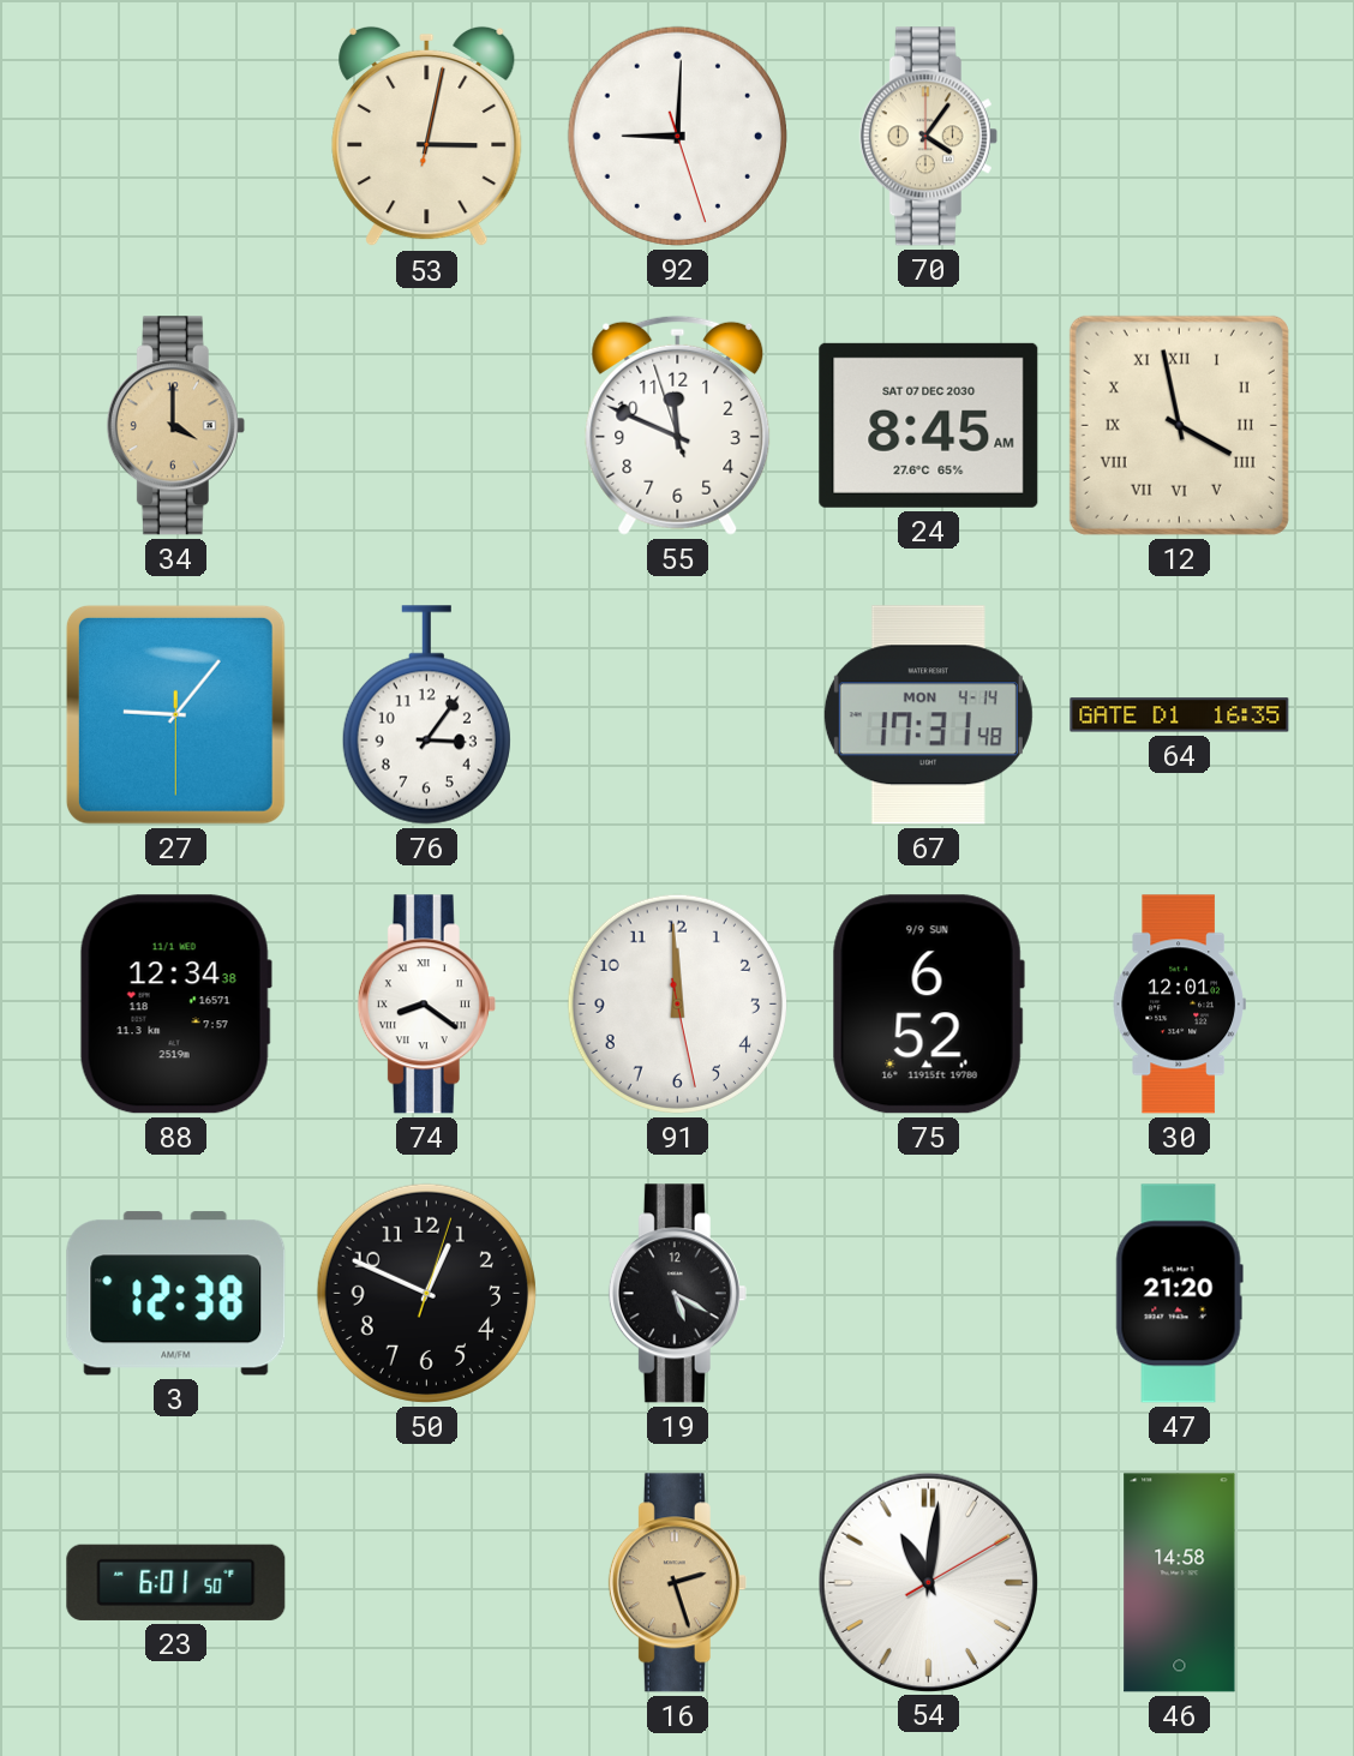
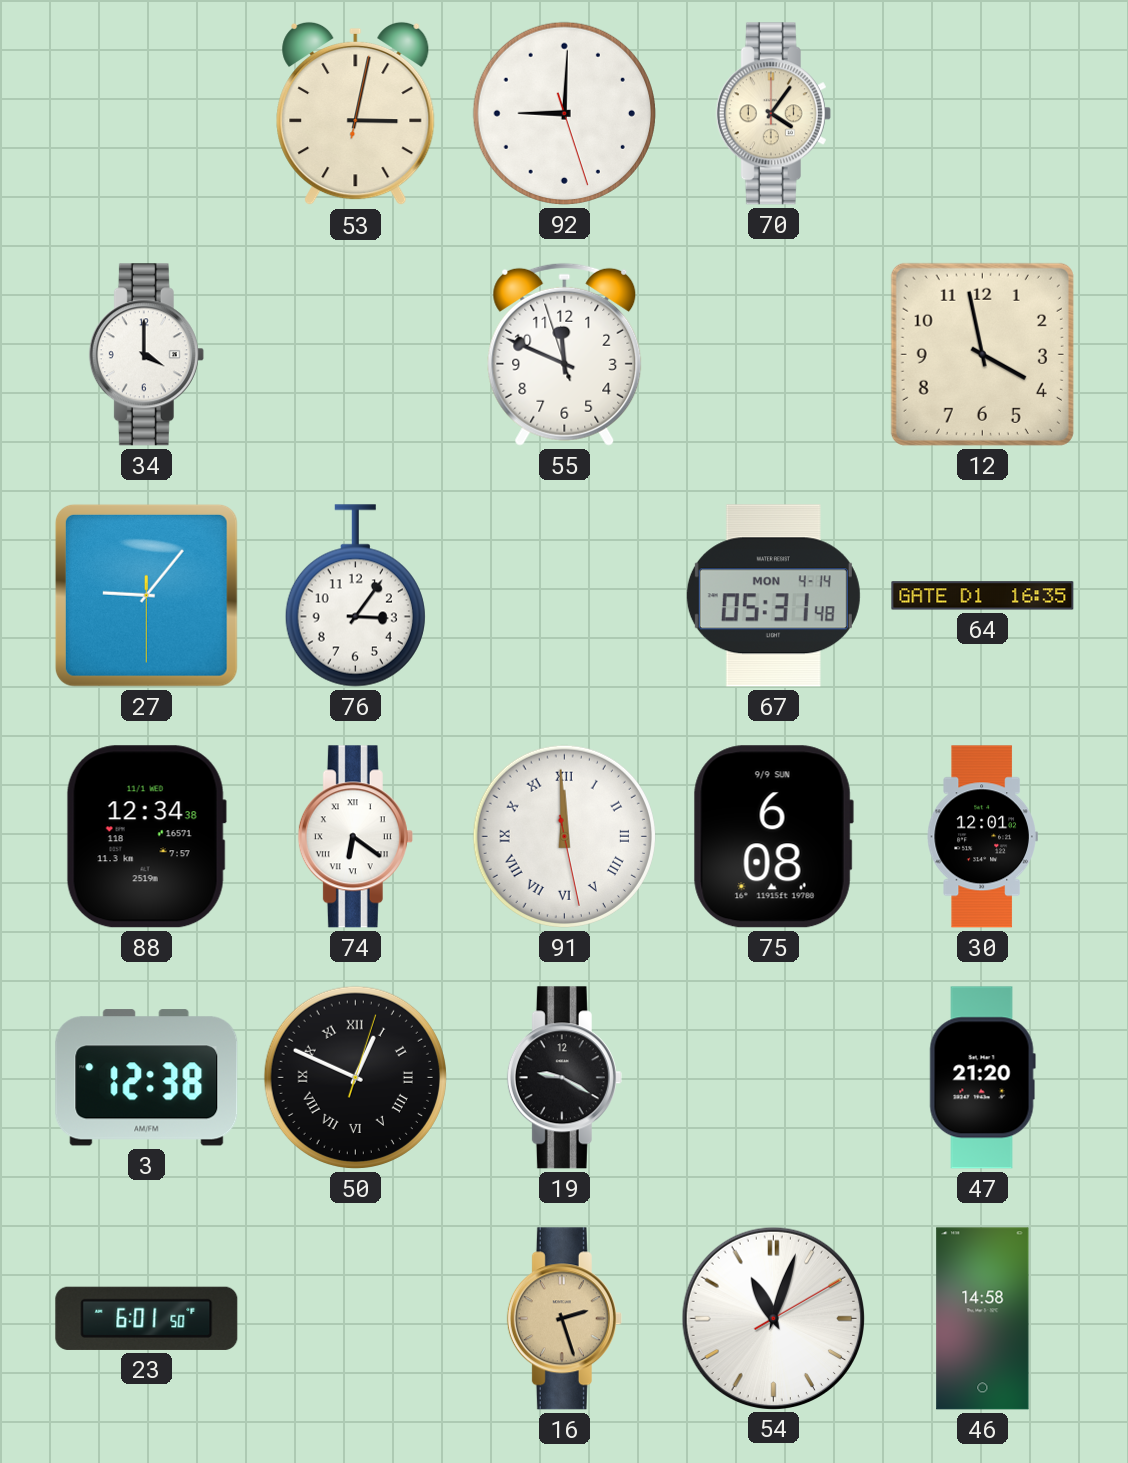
34 dial: champagne -> white (146, 355)
24: 8:45 -> none (929, 425)
12 numerals: Roman -> Arabic (982, 354)
67: 17:31 -> 05:31 (773, 596)
74: 8:21 -> 6:21 (355, 837)
91 numerals: Arabic -> Roman (564, 836)
75: 6:52 -> 6:08 (773, 837)
50 numerals: Arabic -> Roman (355, 1077)
19: 5:20 -> 9:20 (564, 1078)
54: 11:01 -> 11:03 (773, 1318)
